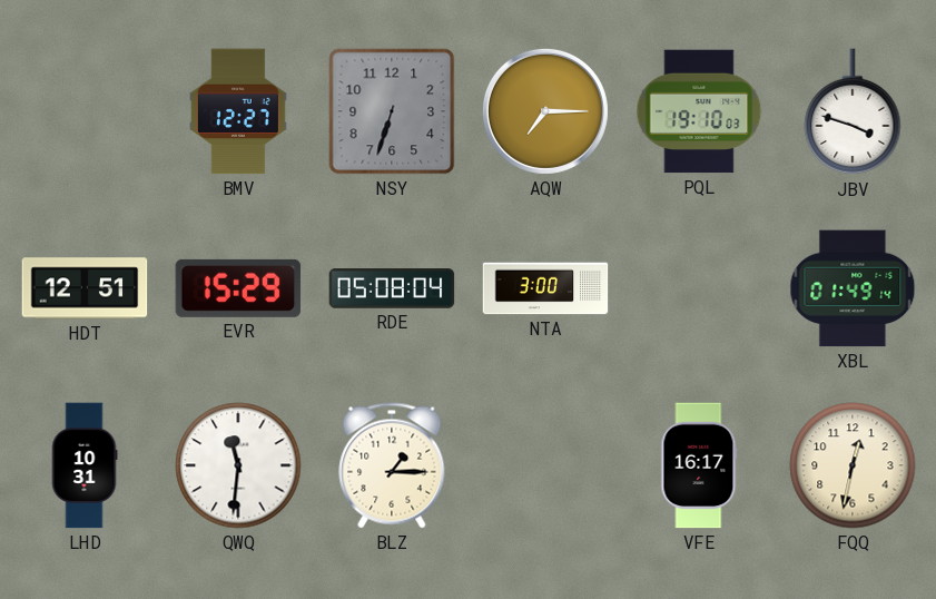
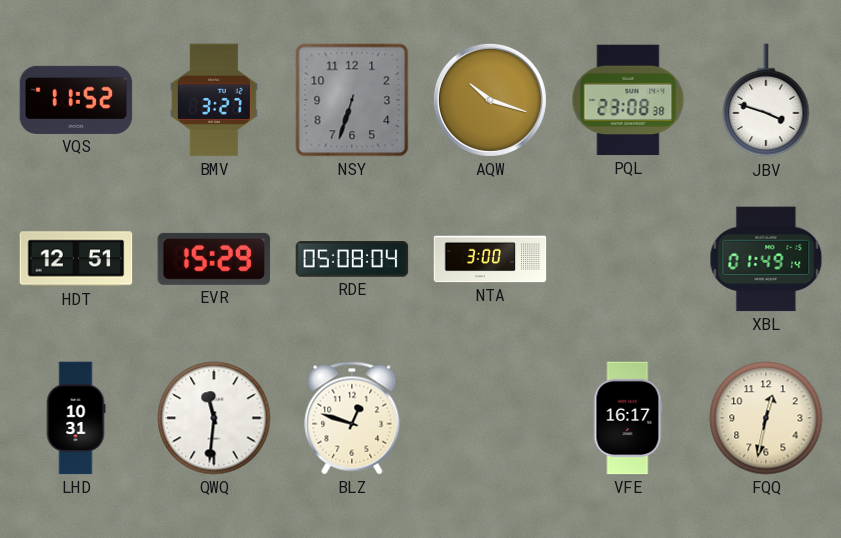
VQS: none -> 11:52 (76, 100)
BMV: 12:27 -> 3:27 (214, 100)
AQW: 7:15 -> 10:18 (490, 100)
PQL: 19:10 -> 23:08 (628, 100)
BLZ: 1:15 -> 12:48 (352, 418)
